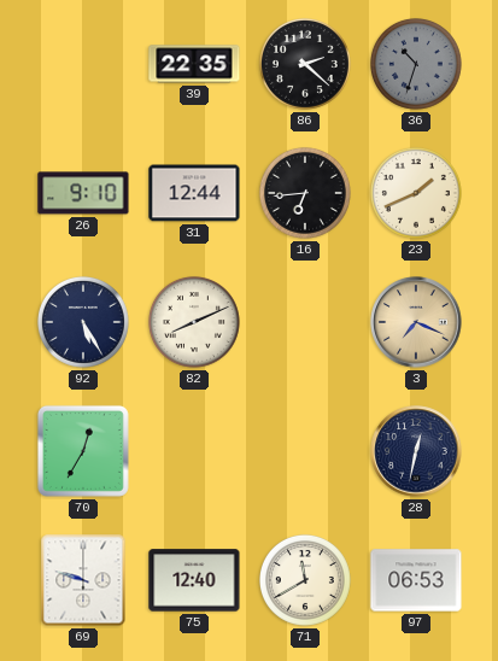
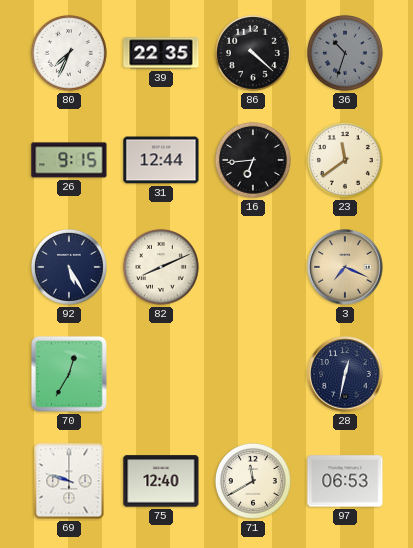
80: none -> 7:34 (69, 53)
86: 2:22 -> 4:22 (253, 53)
26: 9:10 -> 9:15 (69, 160)
23: 1:41 -> 11:39 (345, 160)
